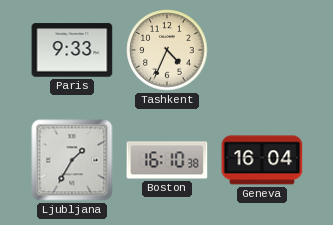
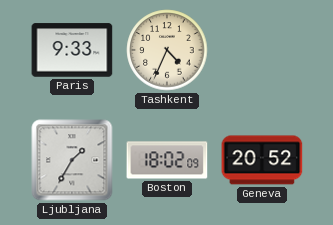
Boston: 16:10 -> 18:02 (167, 160)
Geneva: 16:04 -> 20:52 (262, 160)
